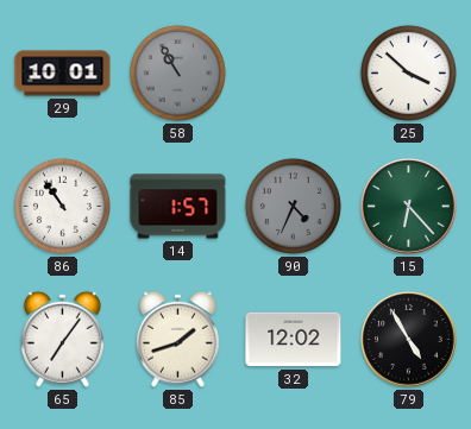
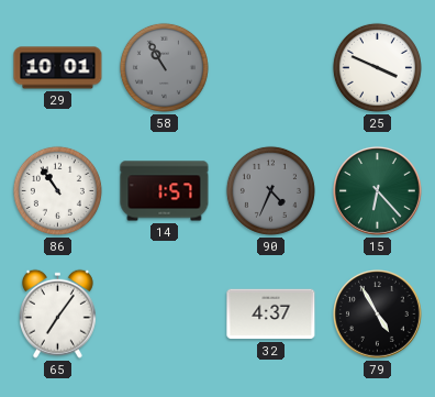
25: 3:52 -> 3:49 (377, 67)
85: 1:42 -> none (177, 339)
32: 12:02 -> 4:37 (271, 315)
